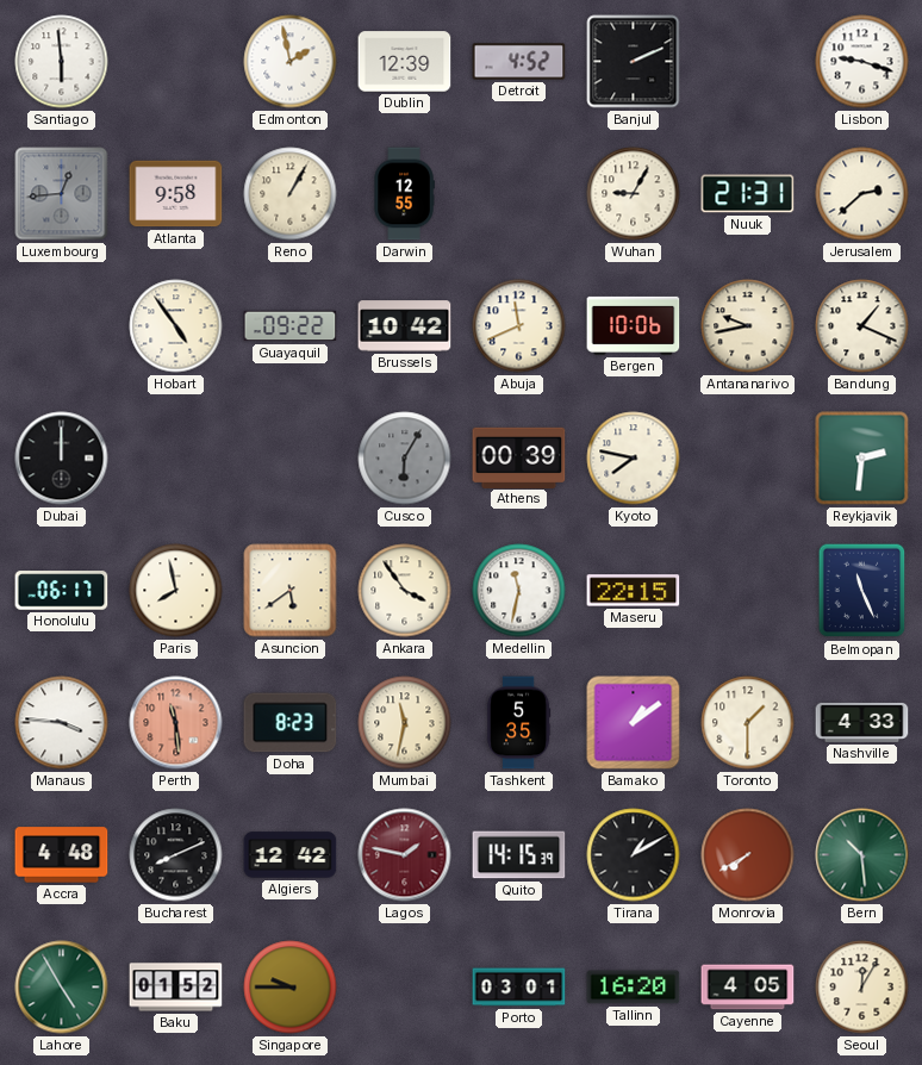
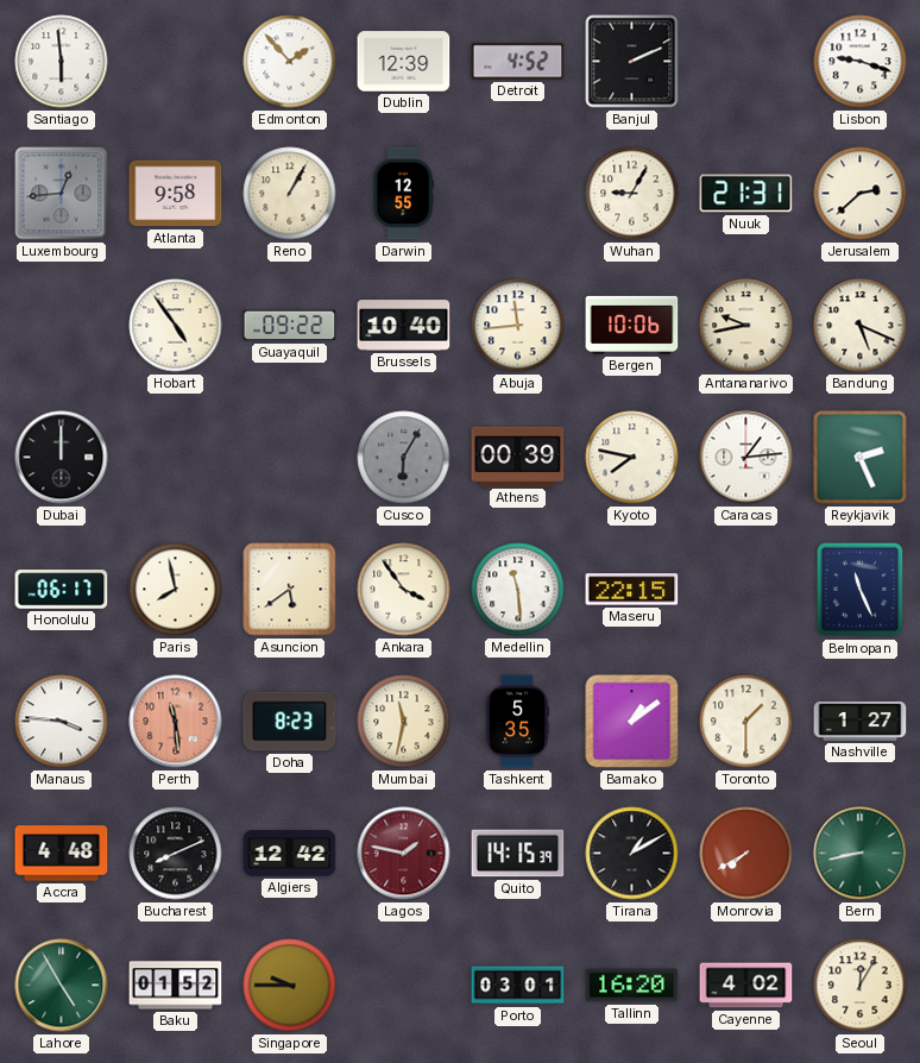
Edmonton: 1:58 -> 1:53 (290, 62)
Brussels: 10:42 -> 10:40 (404, 326)
Abuja: 11:41 -> 11:44 (518, 326)
Bandung: 1:19 -> 5:19 (861, 326)
Caracas: none -> 1:14 (746, 458)
Reykjavik: 2:31 -> 2:26 (861, 458)
Medellin: 11:32 -> 11:29 (518, 590)
Nashville: 4:33 -> 1:27 (861, 721)
Bern: 10:29 -> 8:43 (861, 854)
Cayenne: 4:05 -> 4:02 (746, 986)
